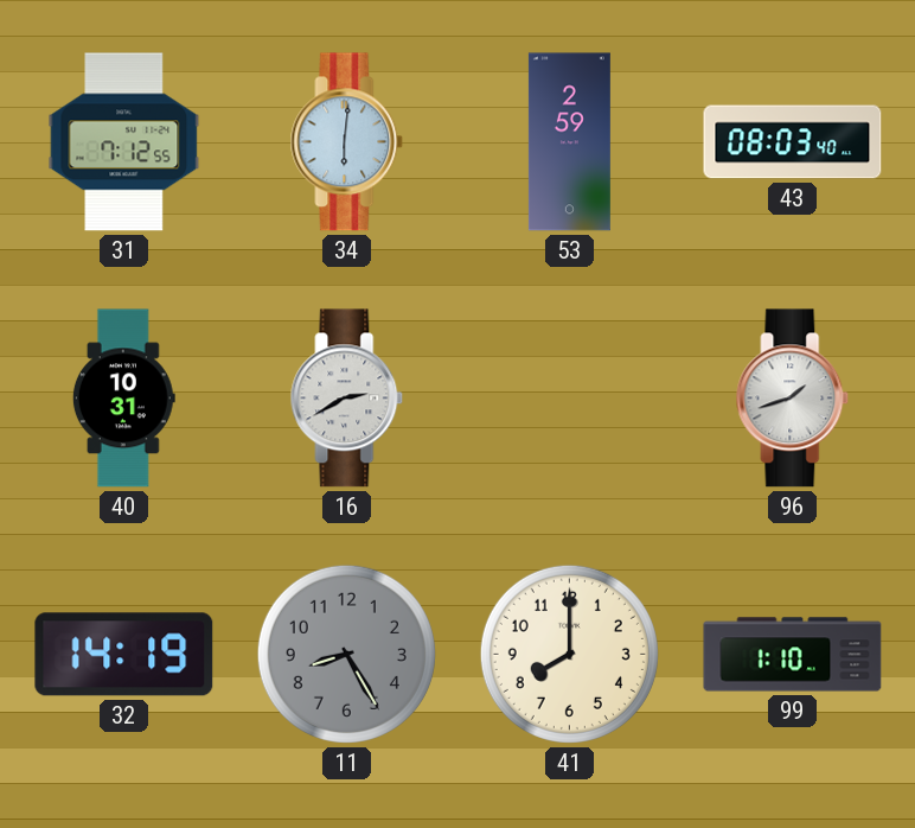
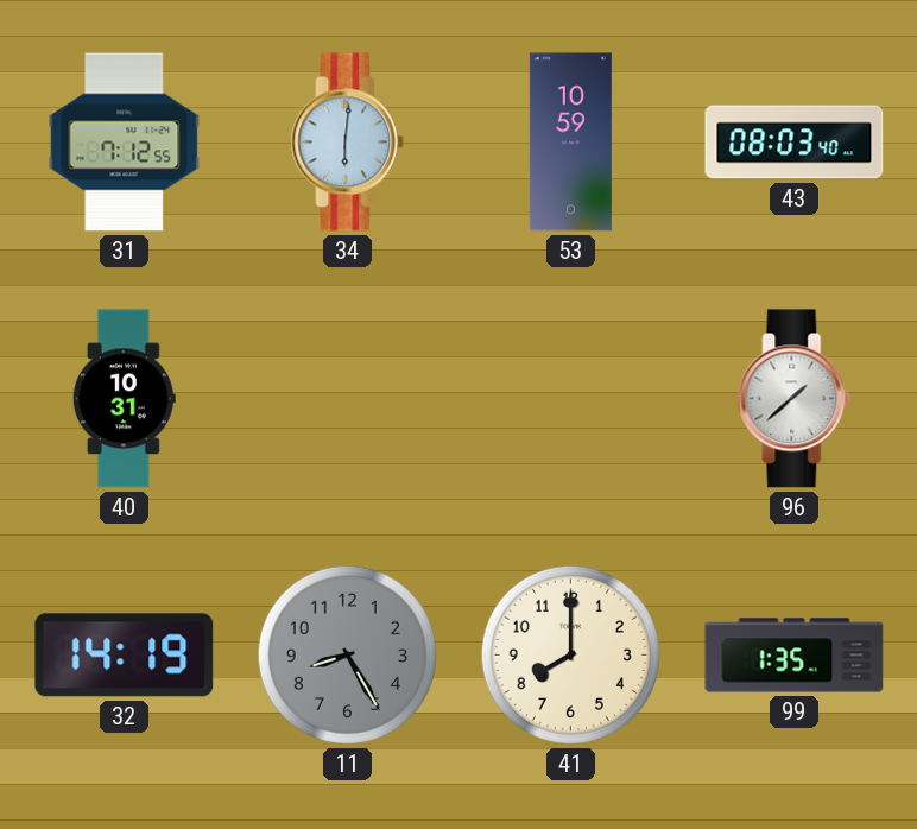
53: 2:59 -> 10:59 (570, 143)
16: 2:40 -> none (347, 399)
96: 1:42 -> 1:38 (795, 399)
99: 1:10 -> 1:35 (795, 656)
